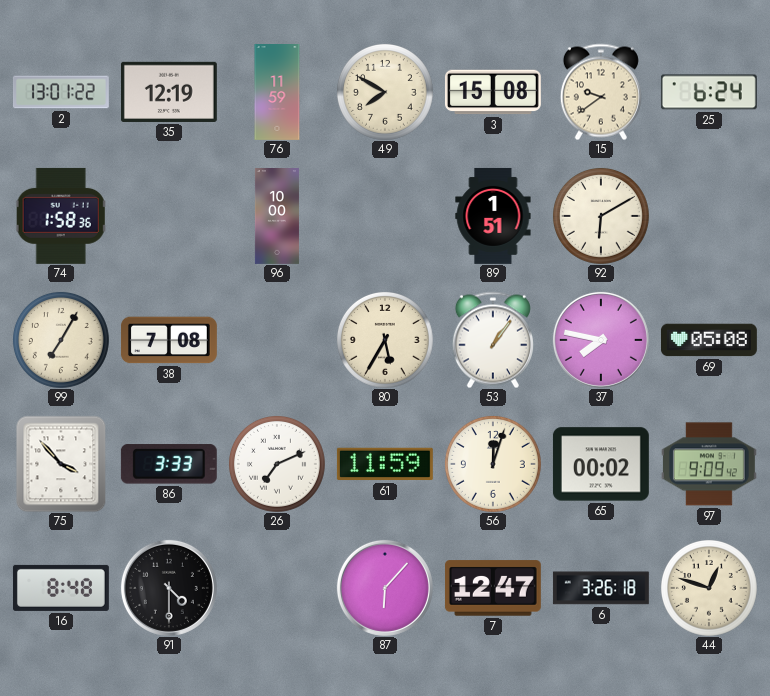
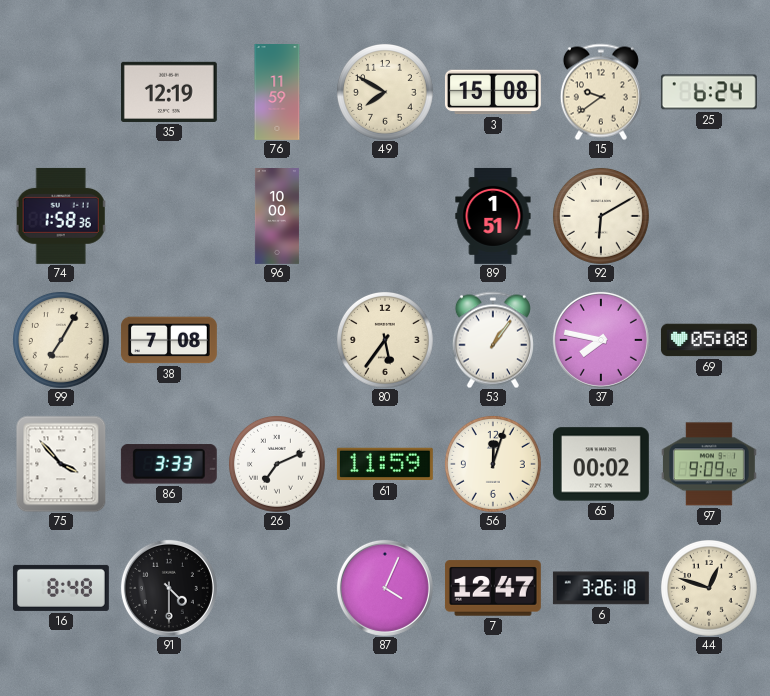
2: 13:01 -> none (61, 92)
80: 5:35 -> 5:36 (385, 340)
87: 6:07 -> 4:04 (385, 588)
